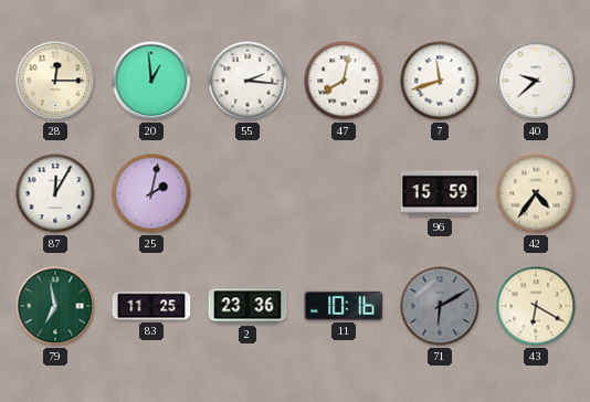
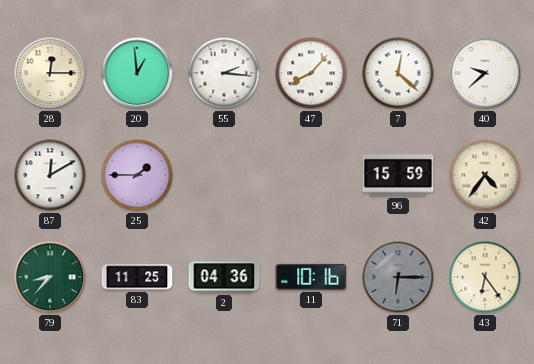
47: 8:02 -> 8:07 (311, 73)
7: 11:42 -> 12:22 (398, 73)
87: 12:05 -> 12:10 (50, 175)
25: 2:02 -> 1:45 (137, 175)
79: 6:58 -> 8:37 (50, 277)
2: 23:36 -> 04:36 (224, 277)
71: 6:10 -> 6:15 (398, 277)
43: 6:20 -> 6:24 (485, 277)
